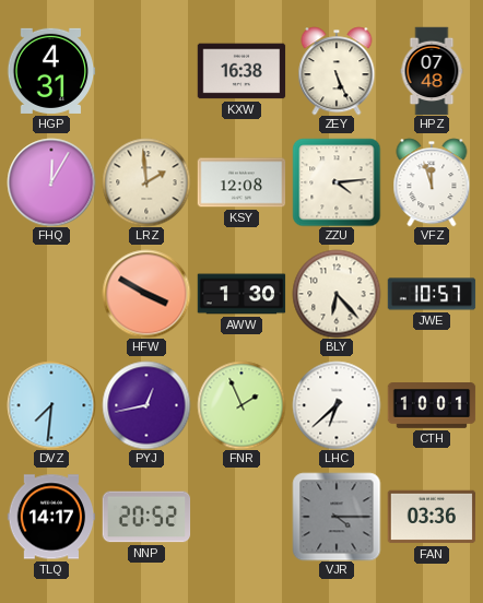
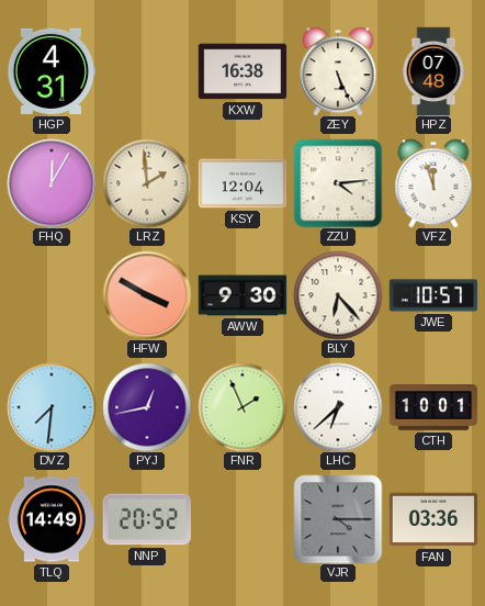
KSY: 12:08 -> 12:04 (243, 183)
AWW: 1:30 -> 9:30 (243, 295)
TLQ: 14:17 -> 14:49 (52, 519)
